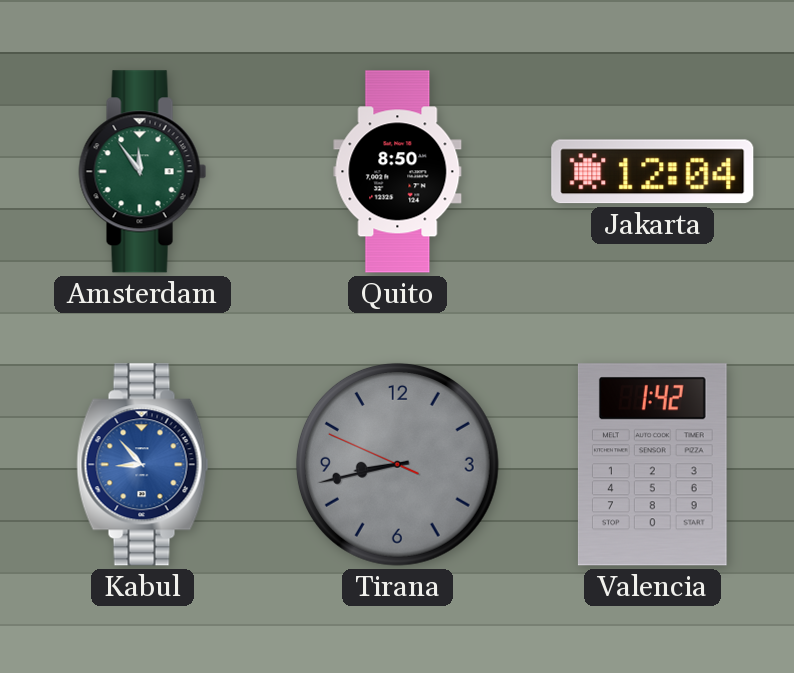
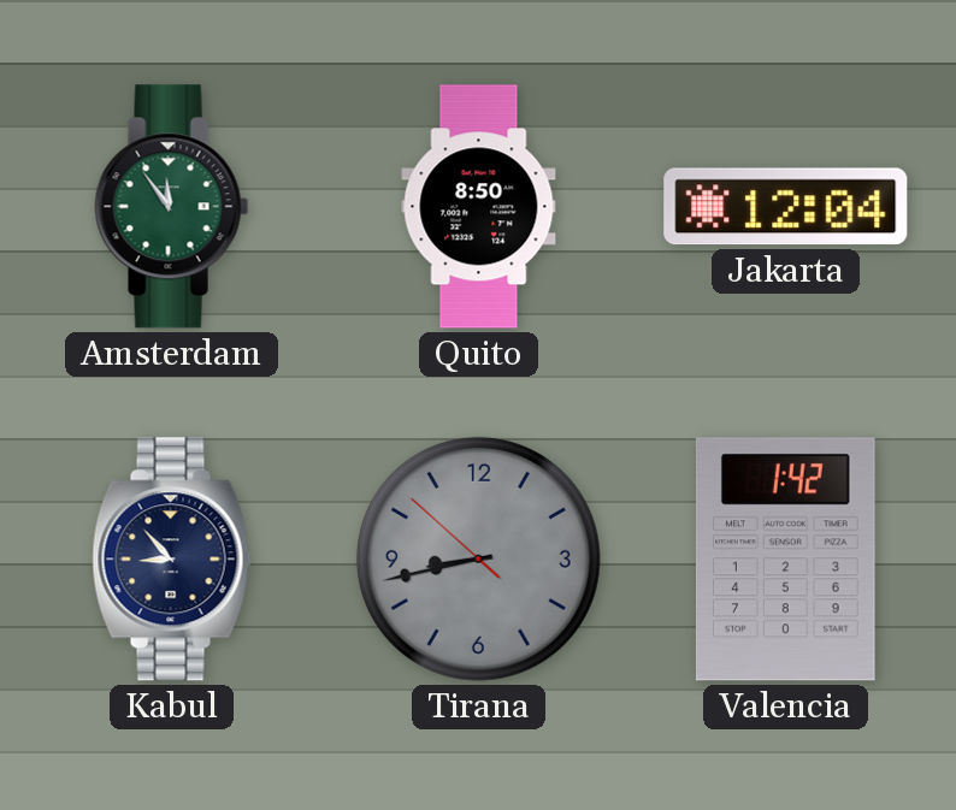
Kabul dial: blue -> navy (172, 560)
Tirana: 8:42:49 -> 8:42:52 (478, 558)
